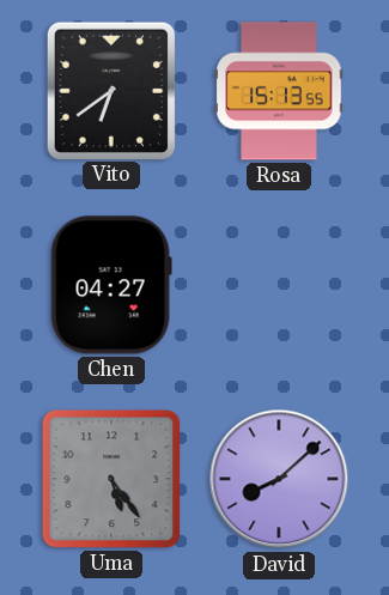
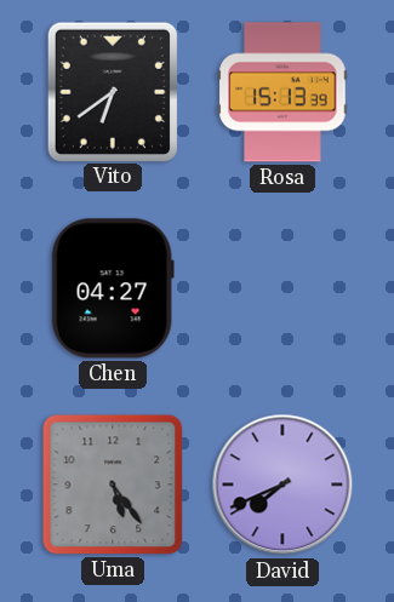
Rosa: 15:13:55 -> 15:13:39 (282, 92)
David: 8:08 -> 7:41 (282, 485)
